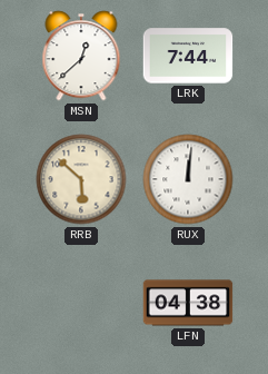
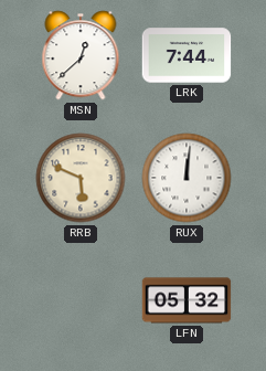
RRB: 5:52 -> 5:49 (81, 178)
LFN: 04:38 -> 05:32 (187, 300)
